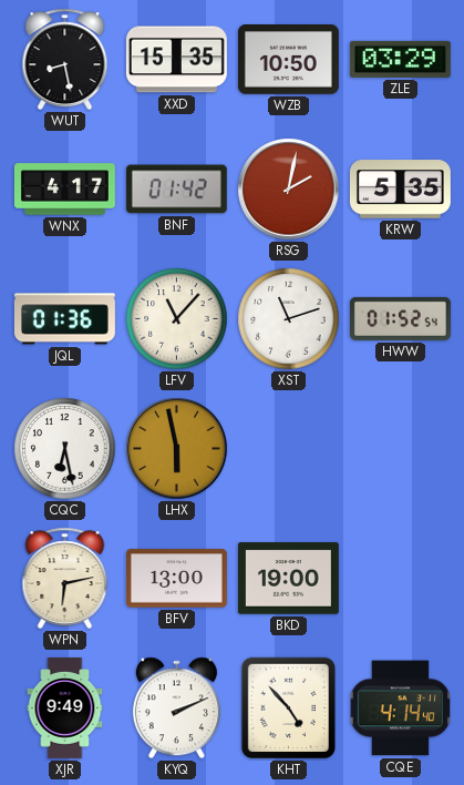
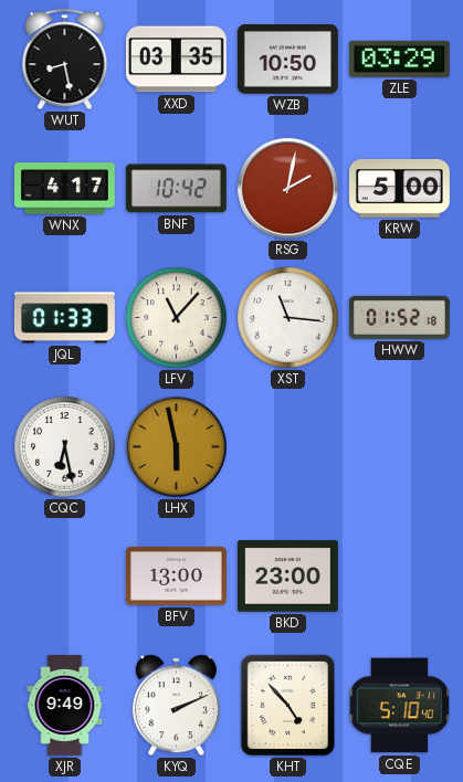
XXD: 15:35 -> 03:35 (176, 60)
BNF: 01:42 -> 10:42 (176, 189)
KRW: 5:35 -> 5:00 (399, 189)
JQL: 01:36 -> 01:33 (64, 318)
XST: 11:12 -> 11:16 (288, 318)
HWW: 01:52:54 -> 01:52:18 (399, 317)
WPN: 6:13 -> none (65, 579)
BKD: 19:00 -> 23:00 (287, 577)
CQE: 4:14 -> 5:10 (400, 706)
